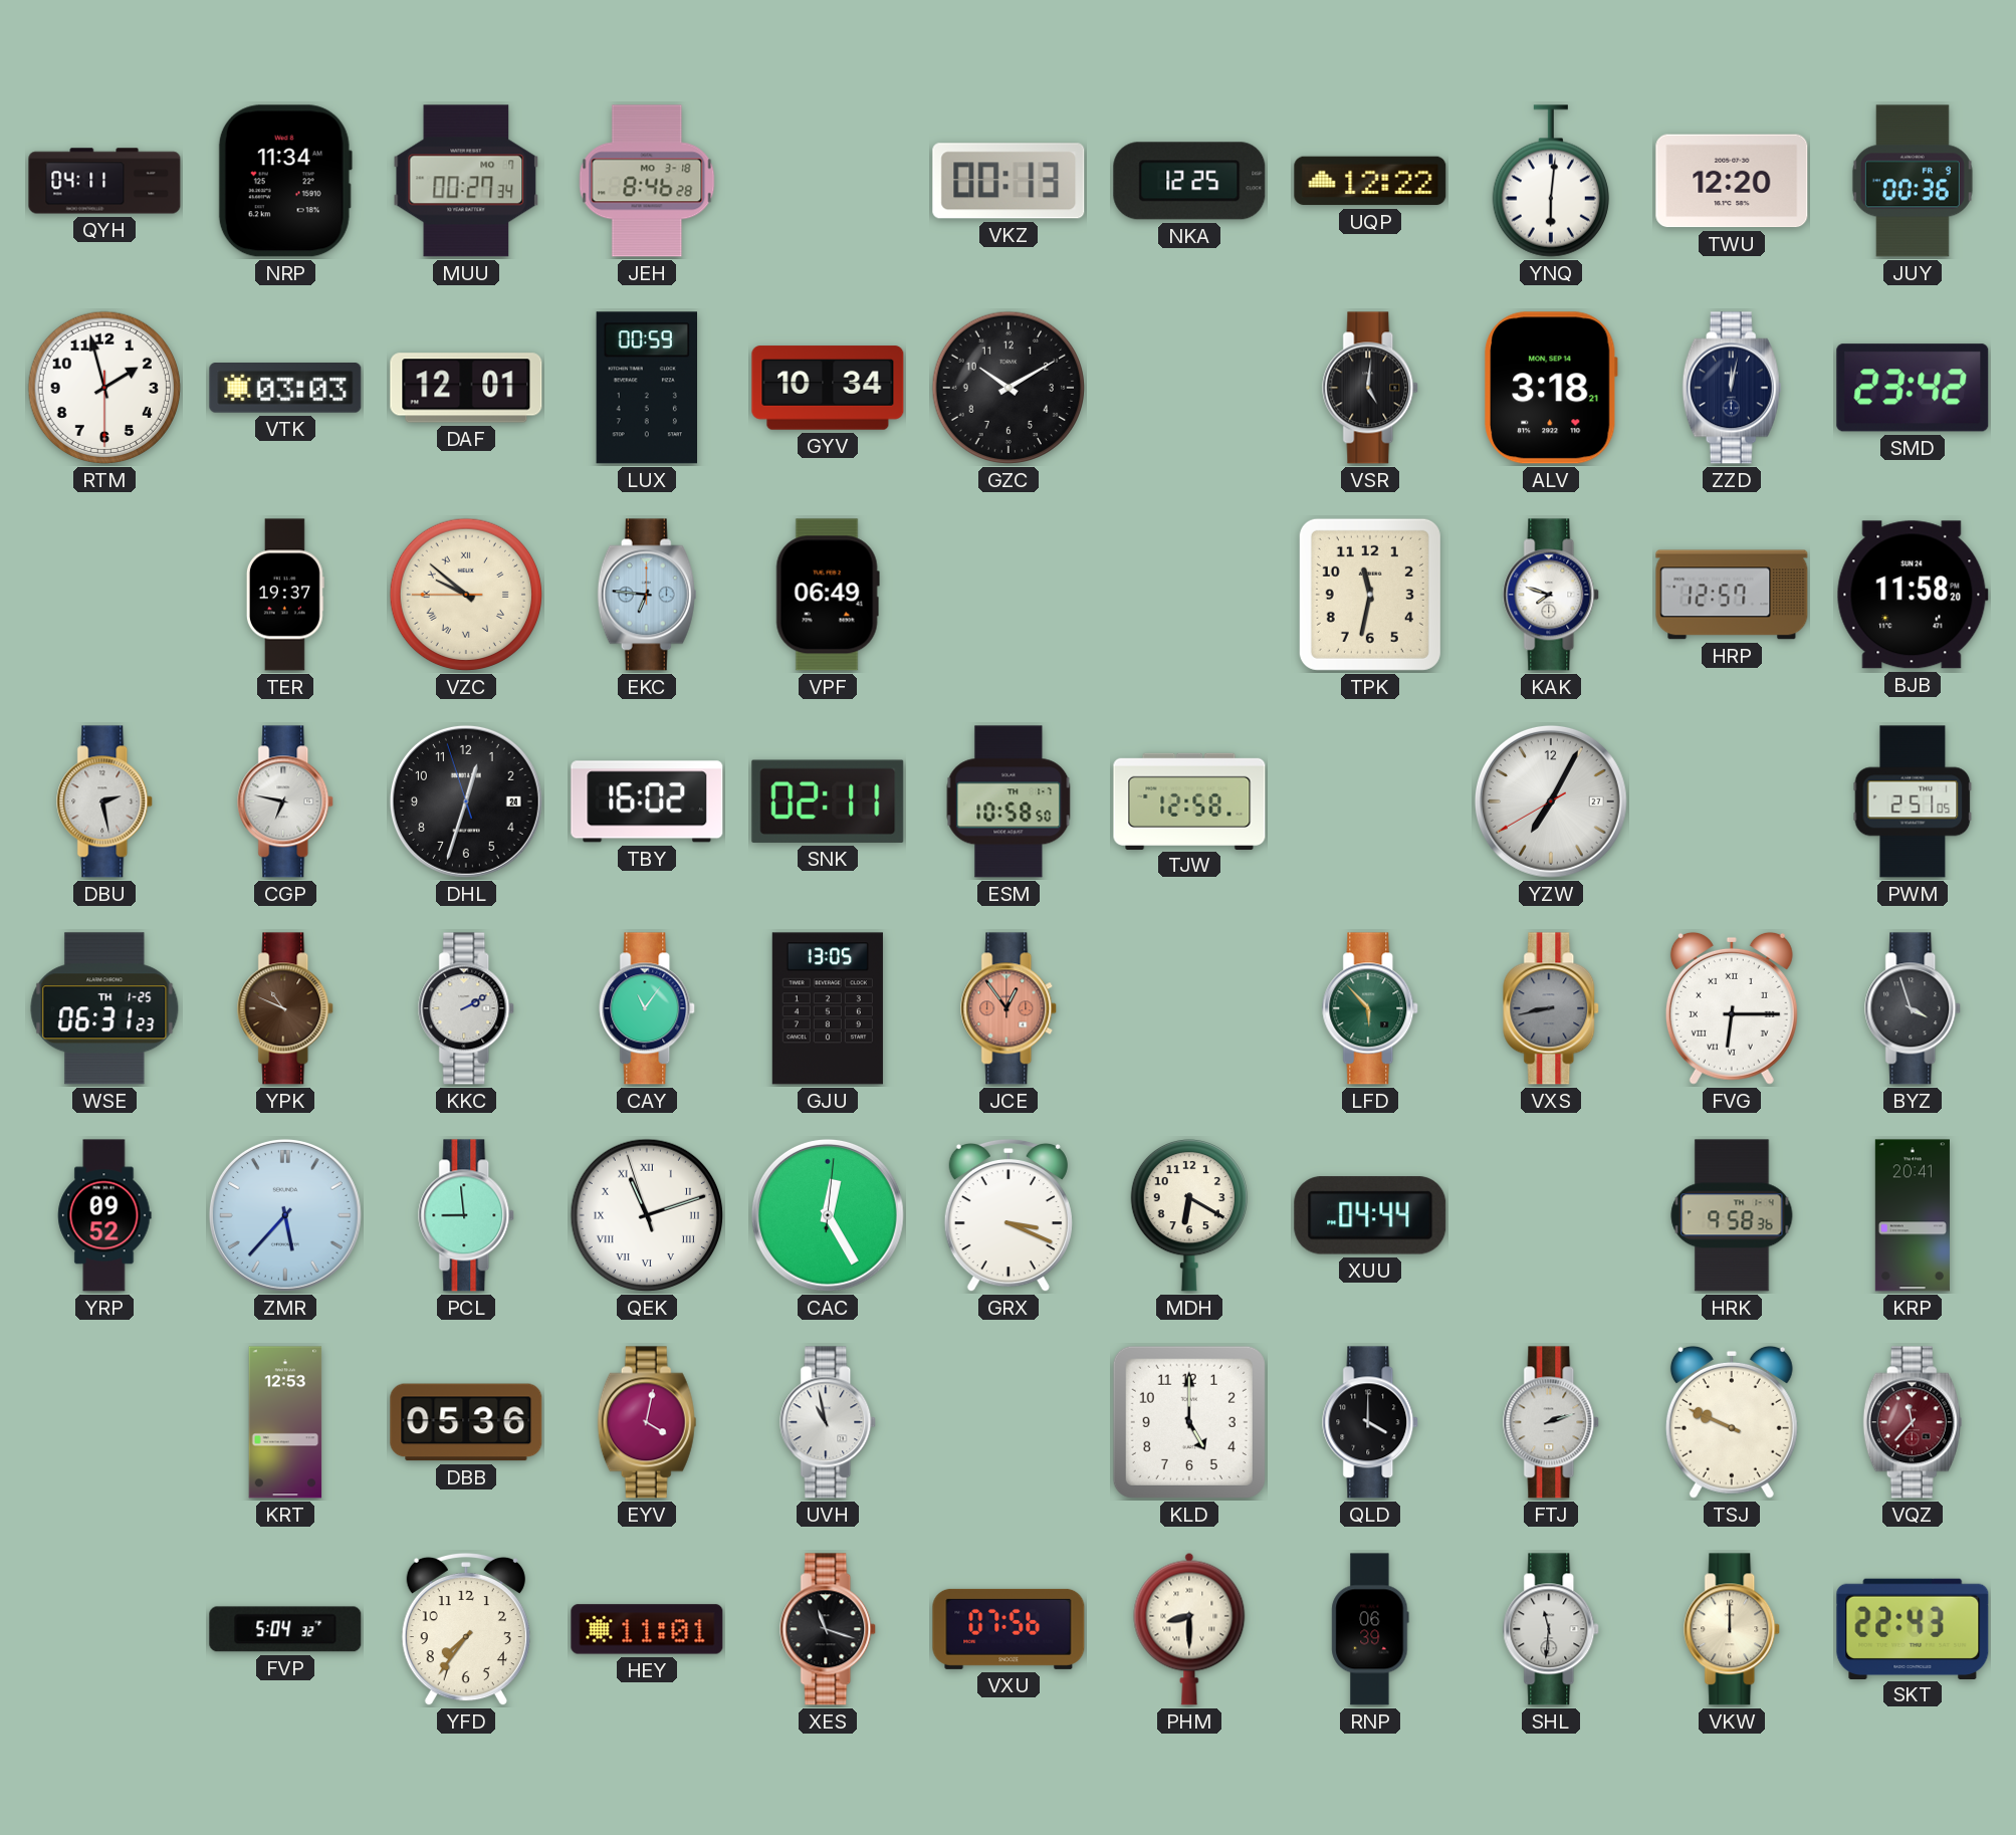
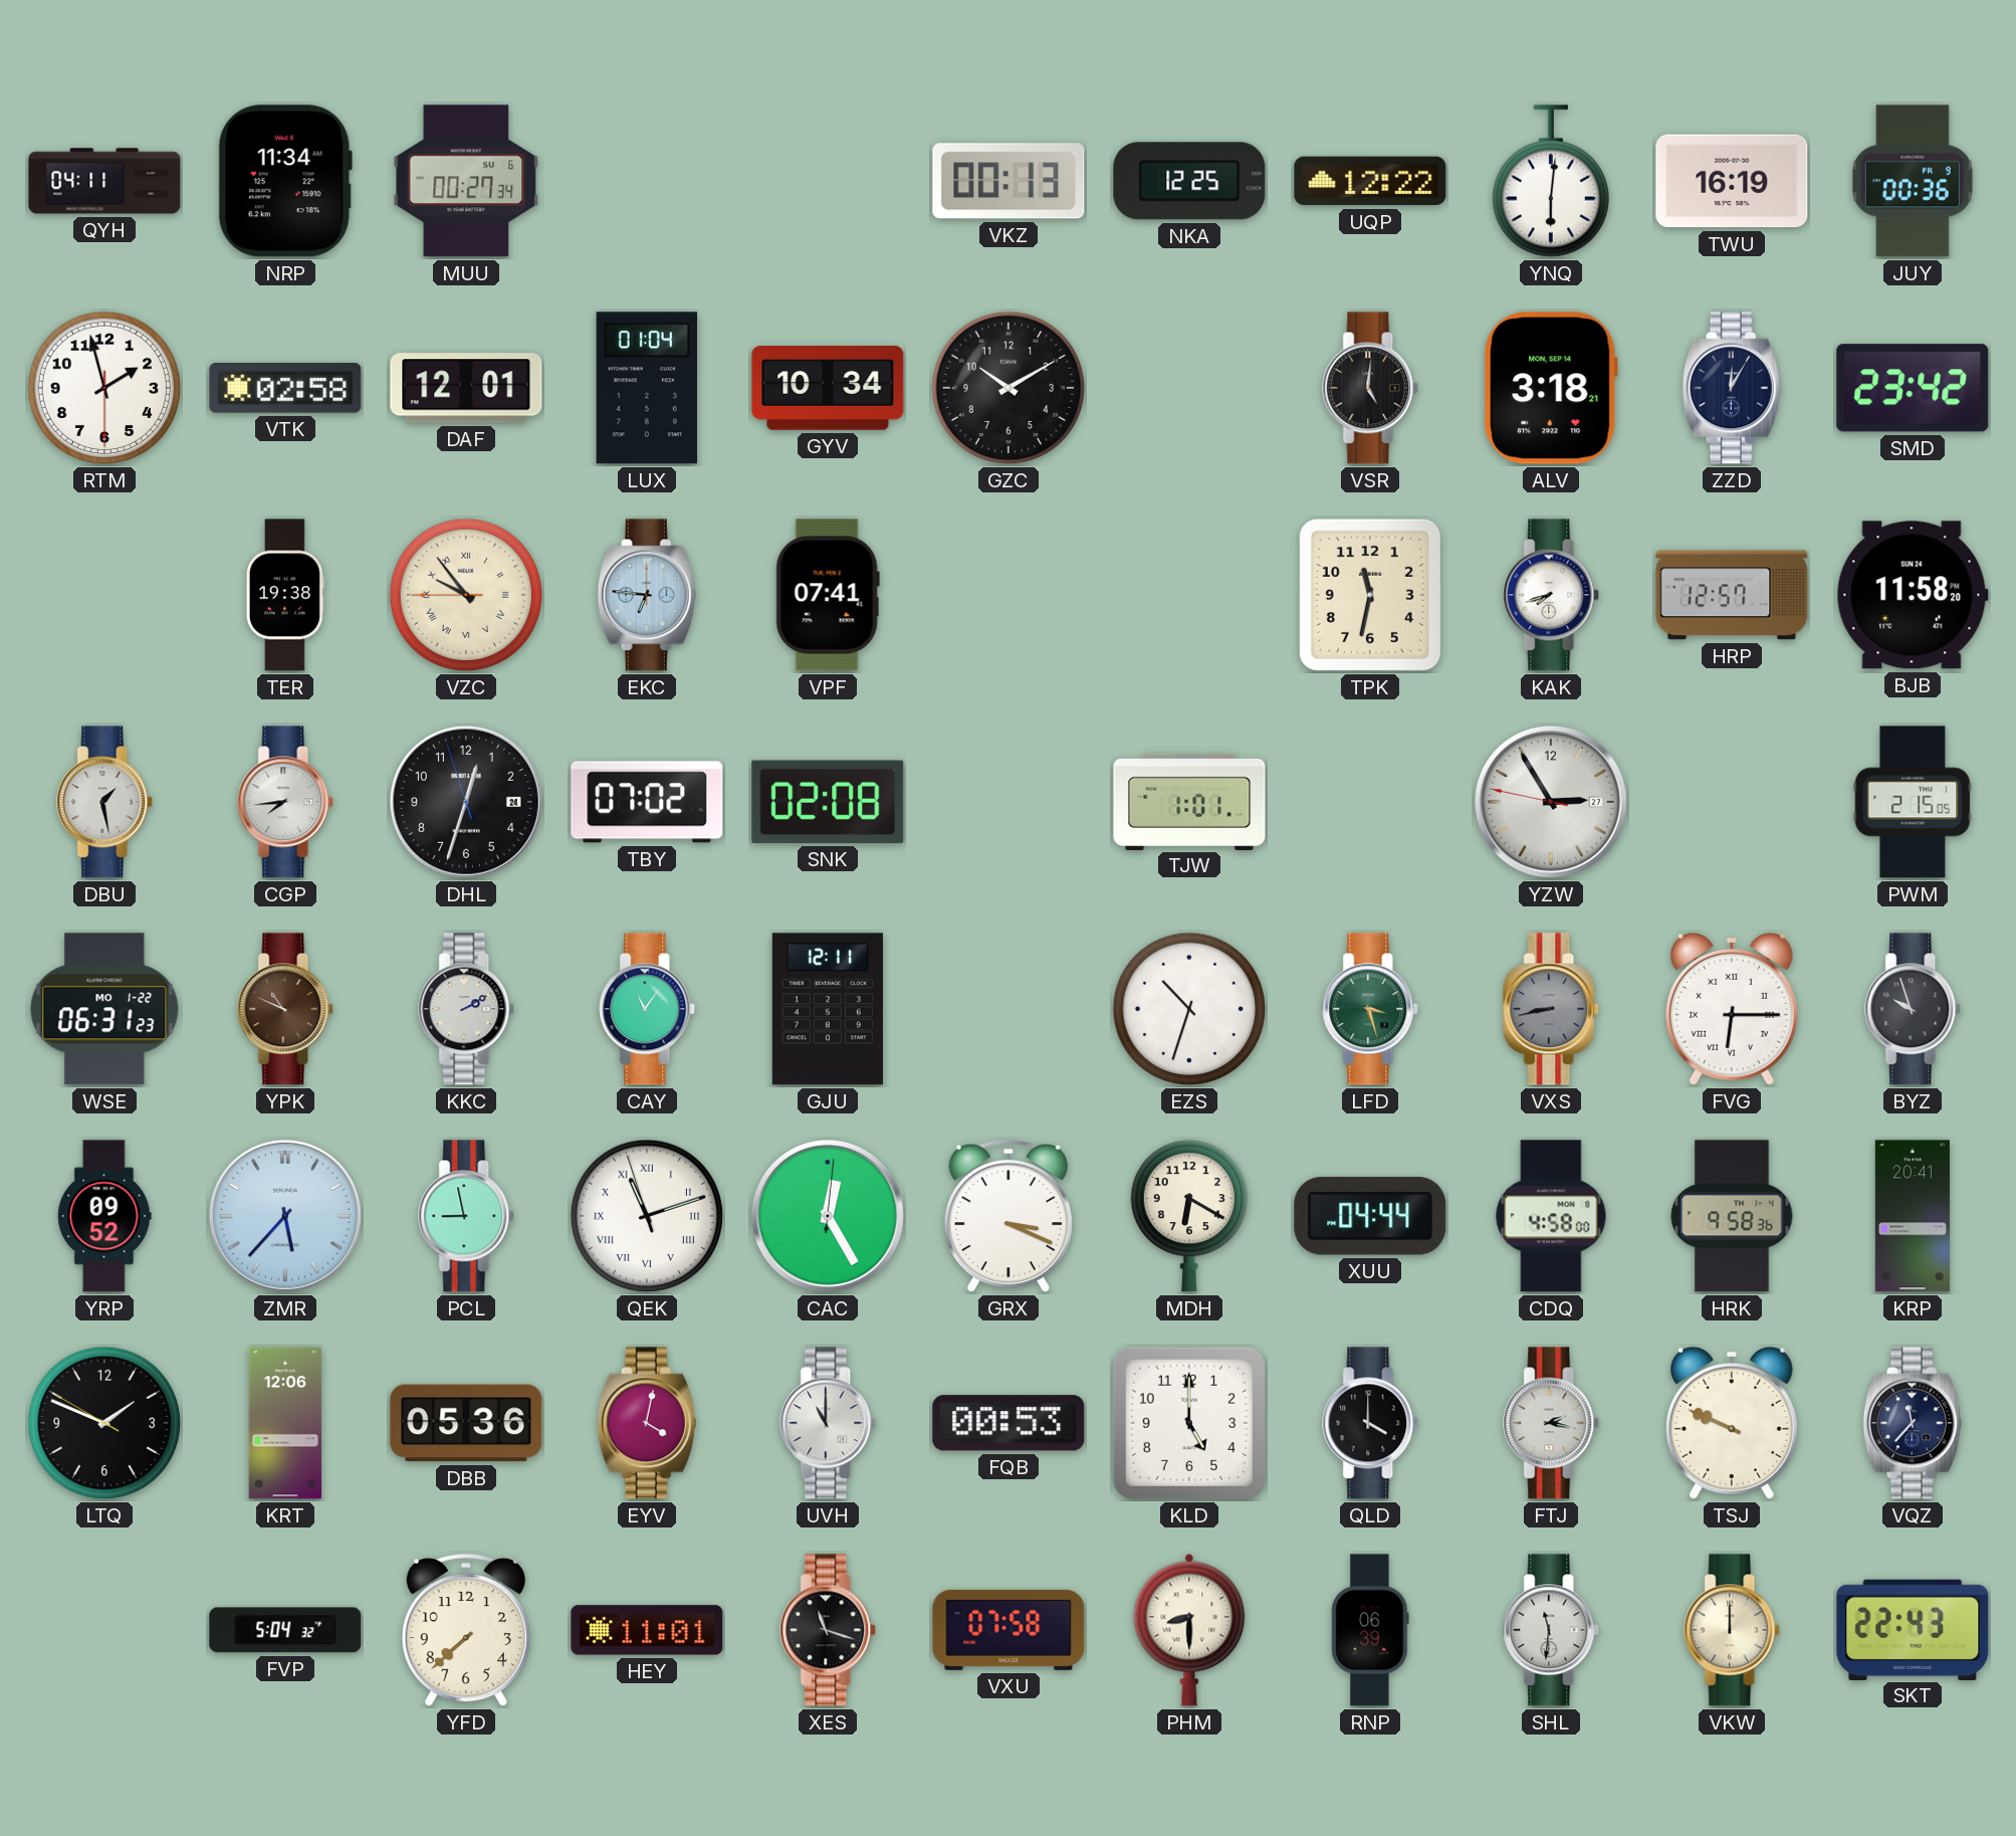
MUU date: MO 7 -> SU 6 (466, 181)
JEH: 8:46 -> none (647, 181)
TWU: 12:20 -> 16:19 (1732, 181)
VTK: 03:03 -> 02:58 (285, 389)
LUX: 00:59 -> 01:04 (646, 388)
ZZD: 12:02 -> 12:05 (1732, 388)
TER: 19:37 -> 19:38 (285, 595)
VZC: 9:51 -> 9:53 (466, 595)
VPF: 06:49 -> 07:41 (828, 595)
KAK: 7:48 -> 7:42 (1552, 595)
DBU: 2:28 -> 1:28 (105, 802)
CGP: 6:47 -> 7:44 (286, 802)
TBY: 16:02 -> 07:02 (647, 802)
SNK: 02:11 -> 02:08 (828, 802)
ESM: 10:58 -> none (1009, 801)
TJW: 12:58 -> 1:01 (1189, 801)
YZW: 7:04 -> 2:54 (1551, 802)
PWM: 2:51 -> 2:15 (1913, 802)
WSE date: TH 1-25 -> MO 1-22 (104, 1009)
GJU: 13:05 -> 12:11 (828, 1009)
JCE: 12:54 -> none (1010, 1008)
EZS: none -> 10:33 (1189, 1009)
LFD: 5:53 -> 3:27 (1371, 1009)
BYZ: 3:57 -> 9:57 (1914, 1009)
PCL: 8:59 -> 8:58 (467, 1216)
CDQ: none -> 4:58 (1551, 1216)
LTQ: none -> 1:48 (104, 1423)
KRT: 12:53 -> 12:06 (285, 1423)
UVH: 10:58 -> 11:00 (829, 1423)
FQB: none -> 00:53 (1009, 1423)
FTJ: 2:12 -> 2:17 (1552, 1423)
VQZ dial: burgundy -> navy (1913, 1423)
YFD: 7:36 -> 7:38 (466, 1630)
VXU: 07:56 -> 07:58 (1009, 1630)
